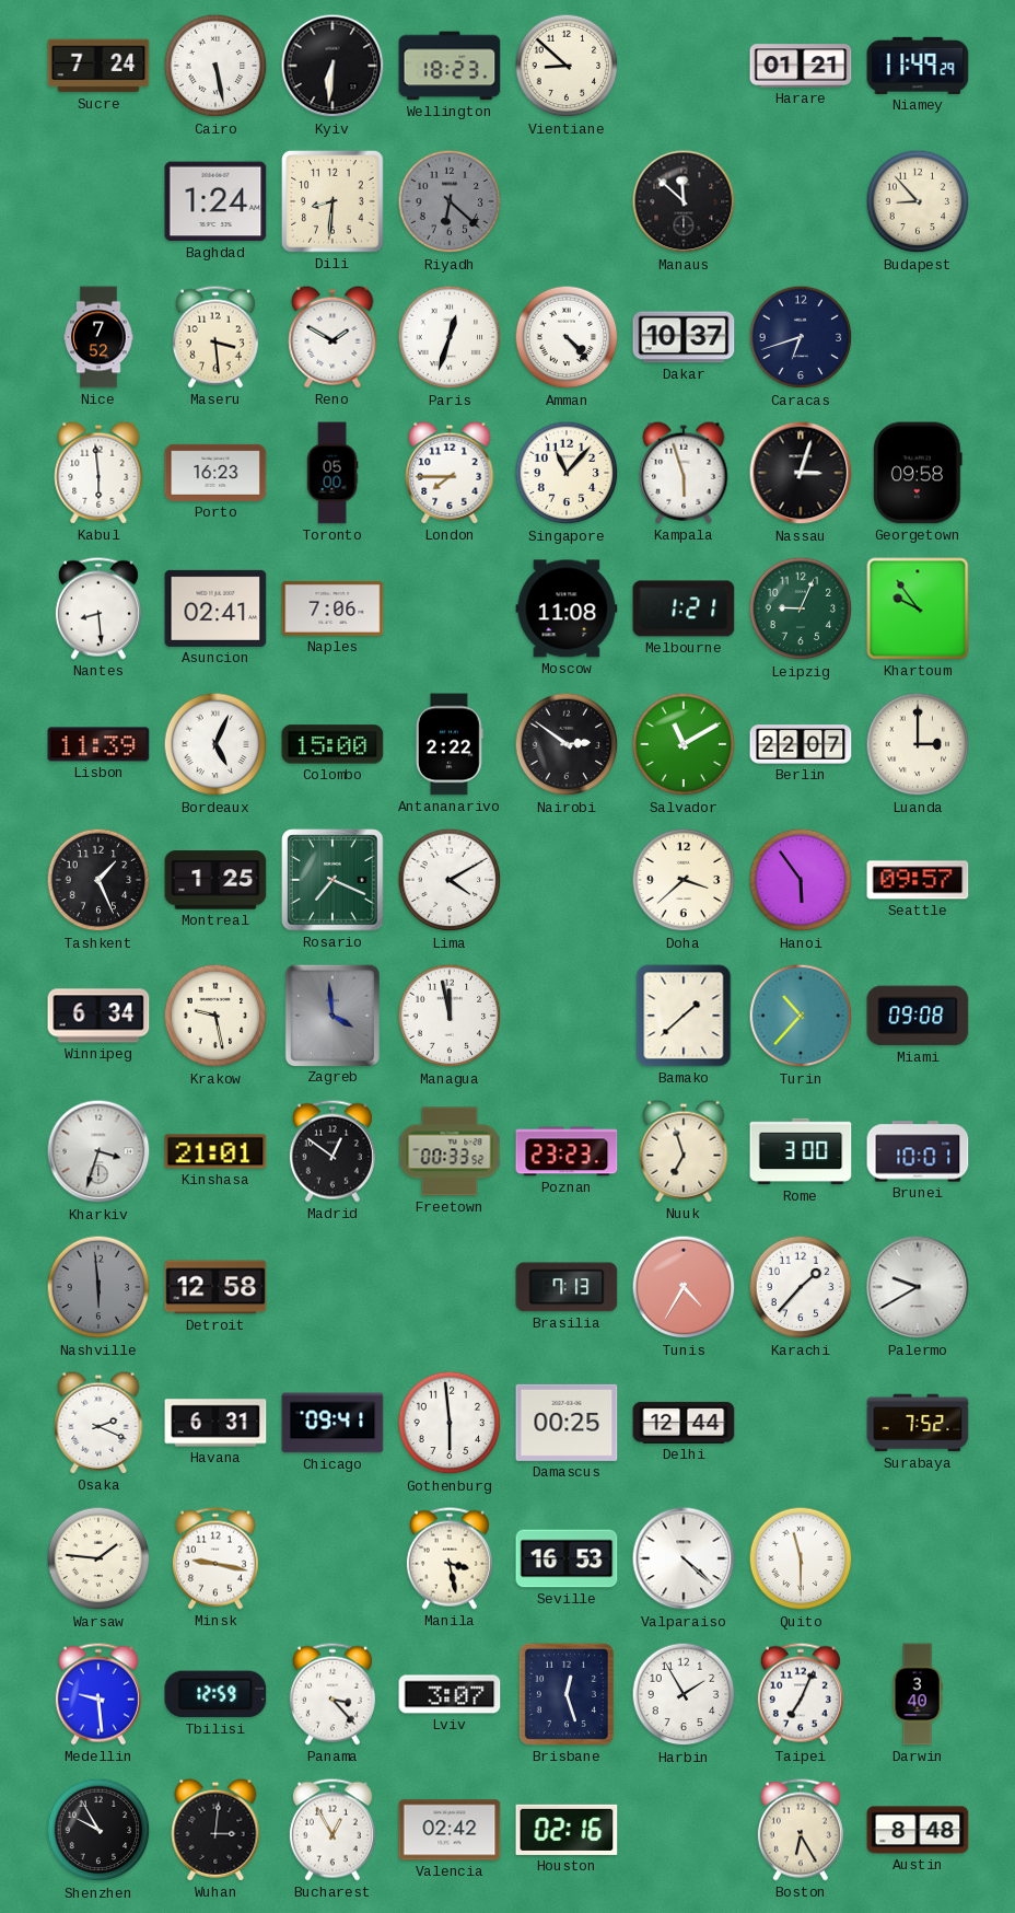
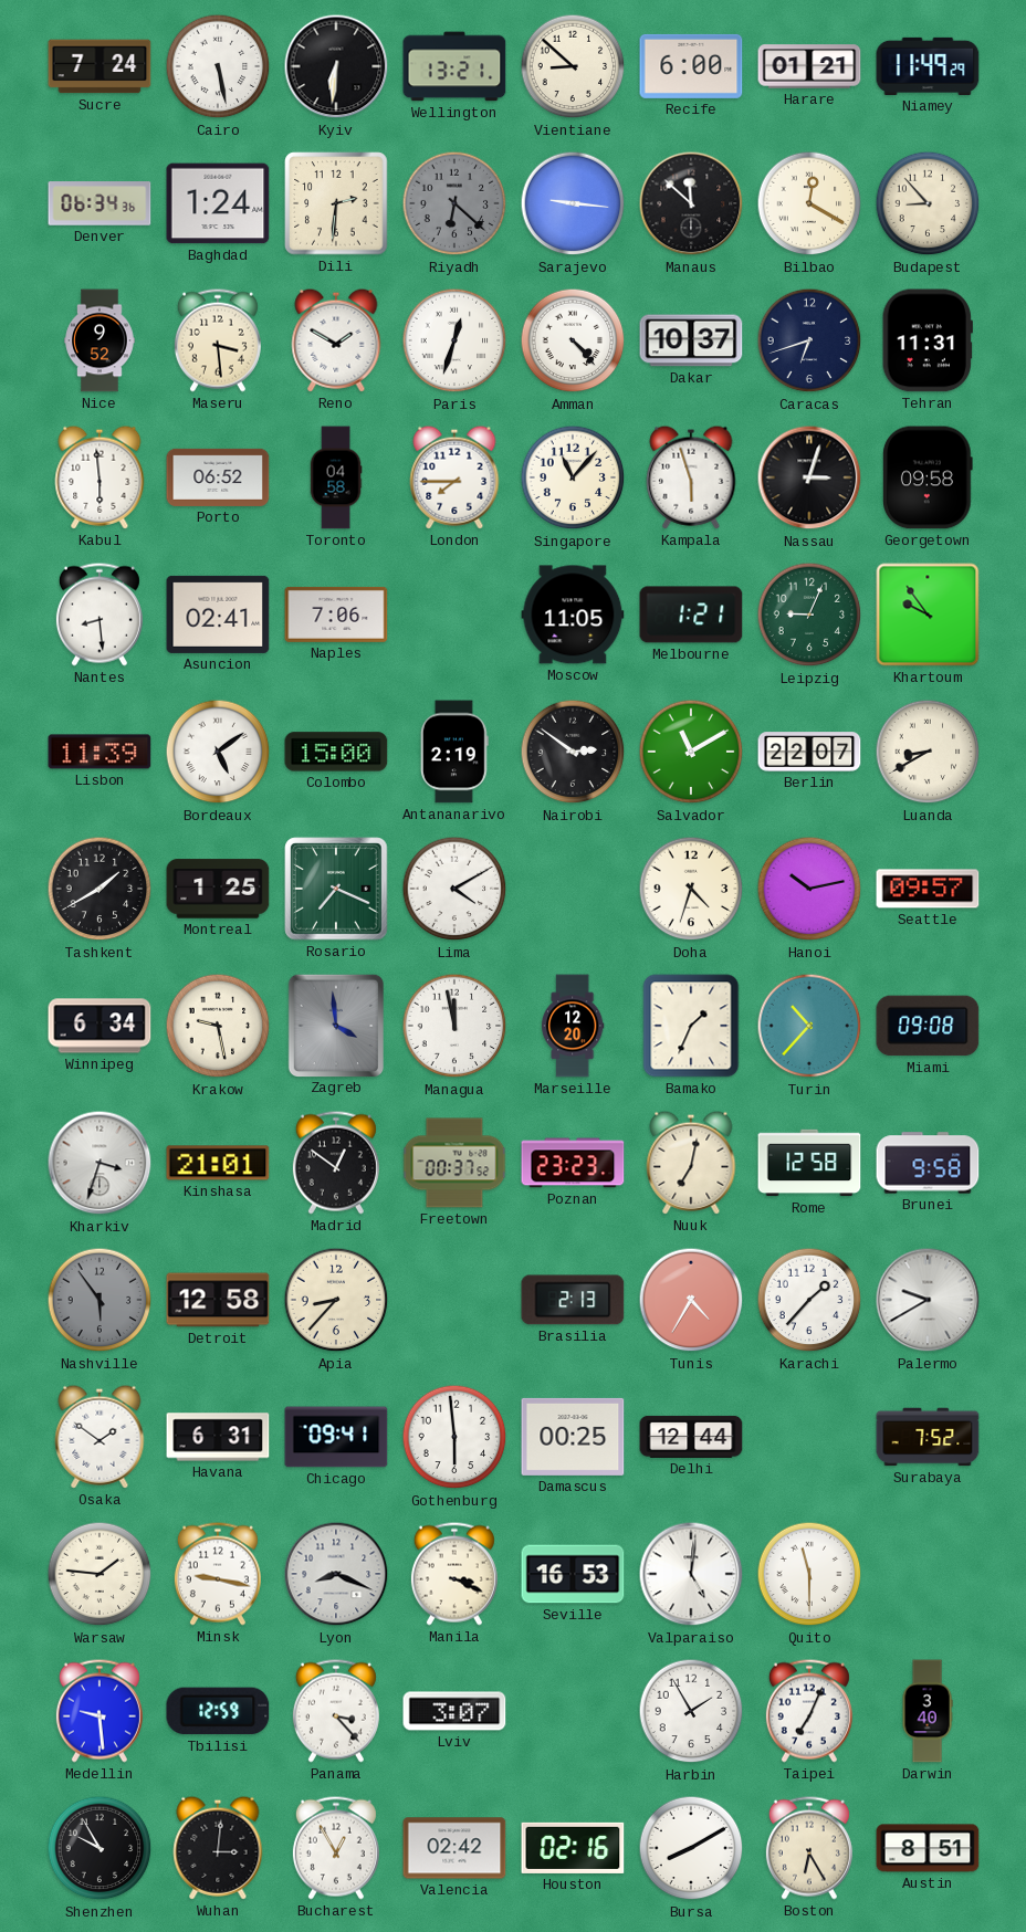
Wellington: 18:23 -> 13:21 (454, 66)
Recife: none -> 6:00 (691, 66)
Denver: none -> 06:34 (100, 203)
Dili: 8:31 -> 2:31 (336, 203)
Sarajevo: none -> 9:16 (573, 203)
Bilbao: none -> 12:20 (809, 203)
Nice: 7:52 -> 9:52 (100, 340)
Tehran: none -> 11:31 (928, 340)
Porto: 16:23 -> 06:52 (218, 477)
Toronto: 05:00 -> 04:58 (336, 477)
Moscow: 11:08 -> 11:05 (573, 615)
Bordeaux: 5:04 -> 5:09 (218, 752)
Antananarivo: 2:22 -> 2:19 (454, 752)
Luanda: 3:00 -> 8:40 (928, 752)
Tashkent: 1:26 -> 1:40 (100, 889)
Doha: 3:38 -> 4:33 (691, 889)
Hanoi: 5:54 -> 10:13 (809, 889)
Marseille: none -> 12:20 (573, 1026)
Bamako: 1:38 -> 1:34 (691, 1026)
Freetown: 00:33 -> 00:37 (454, 1163)
Nuuk: 6:57 -> 7:02 (691, 1163)
Rome: 3:00 -> 12:58 (809, 1163)
Brunei: 10:01 -> 9:58 (928, 1163)
Nashville: 5:59 -> 5:54 (100, 1300)
Apia: none -> 8:37 (336, 1300)
Brasilia: 7:13 -> 2:13 (573, 1300)
Osaka: 2:19 -> 1:51 (100, 1437)
Lyon: none -> 8:19 (336, 1574)
Manila: 3:28 -> 3:19 (454, 1574)
Valparaiso: 4:22 -> 5:01 (691, 1574)
Brisbane: 12:27 -> none (567, 1694)
Bursa: none -> 8:10 (691, 1848)
Austin: 8:48 -> 8:51 (928, 1848)
